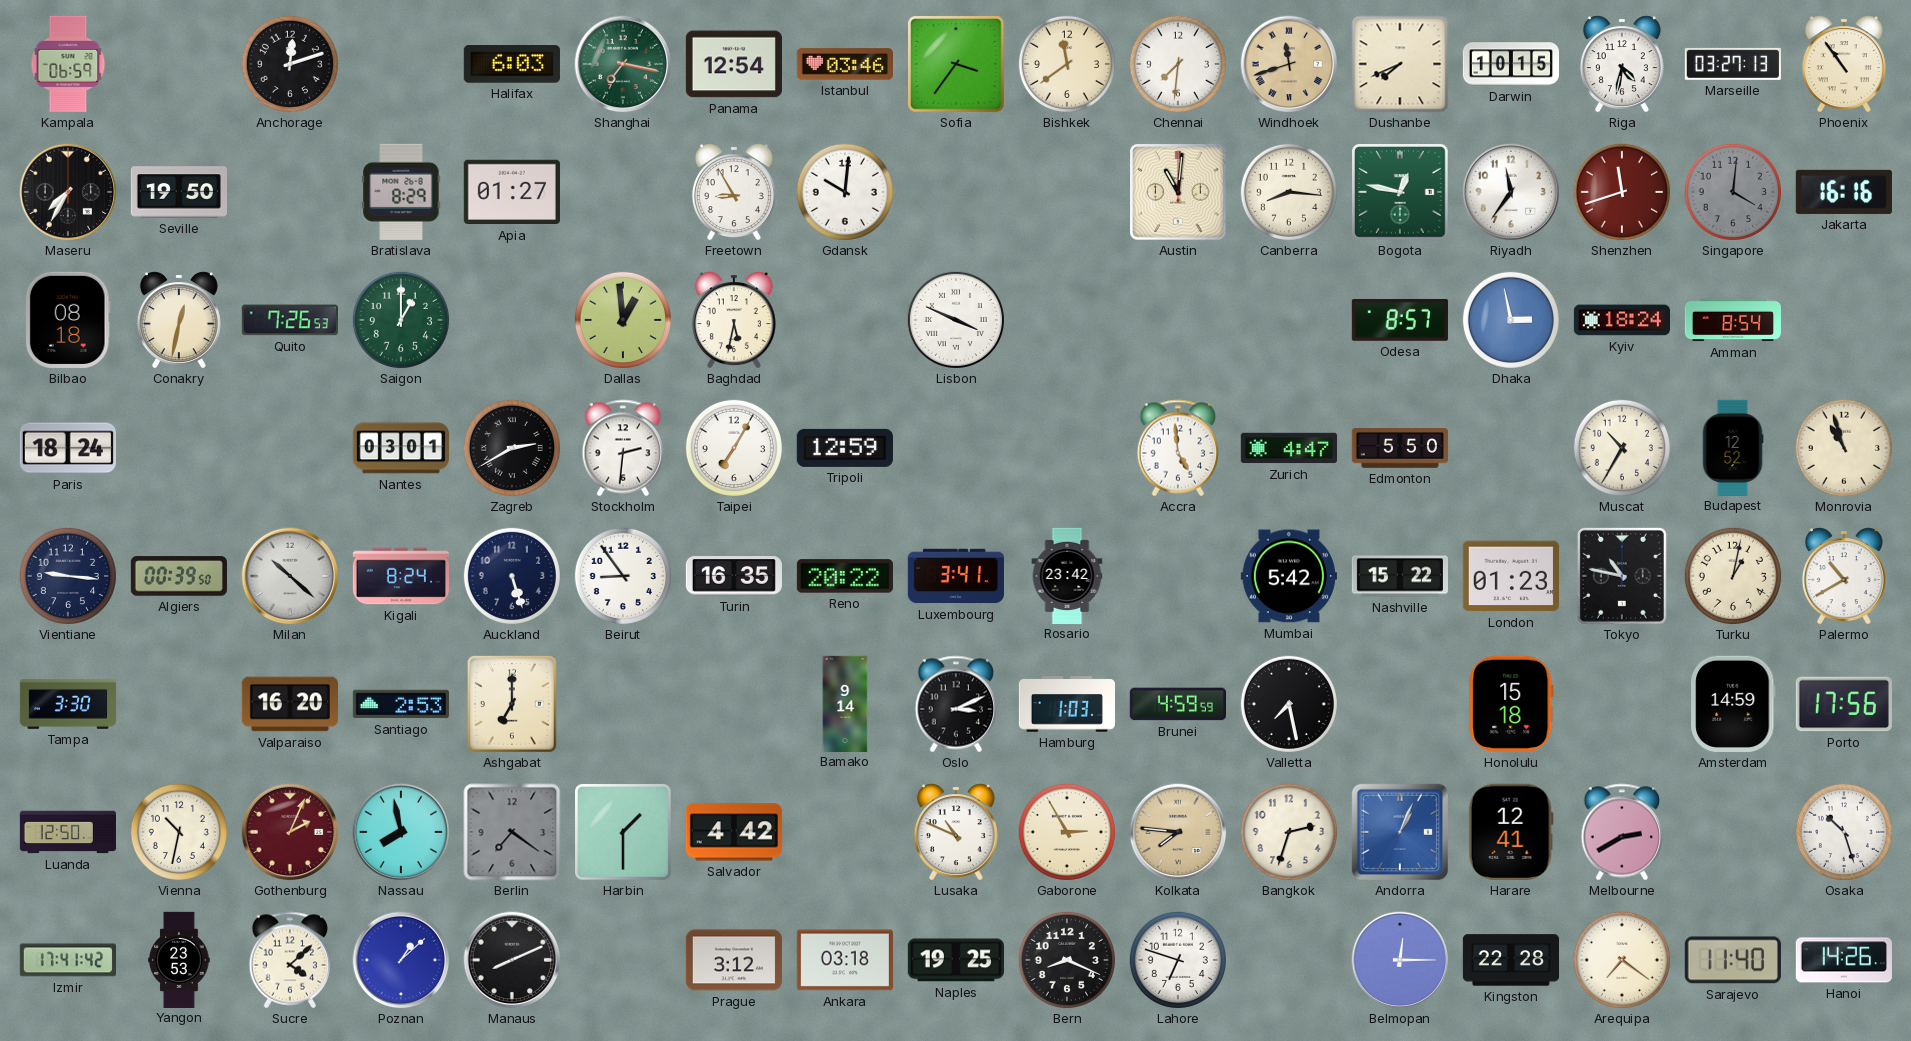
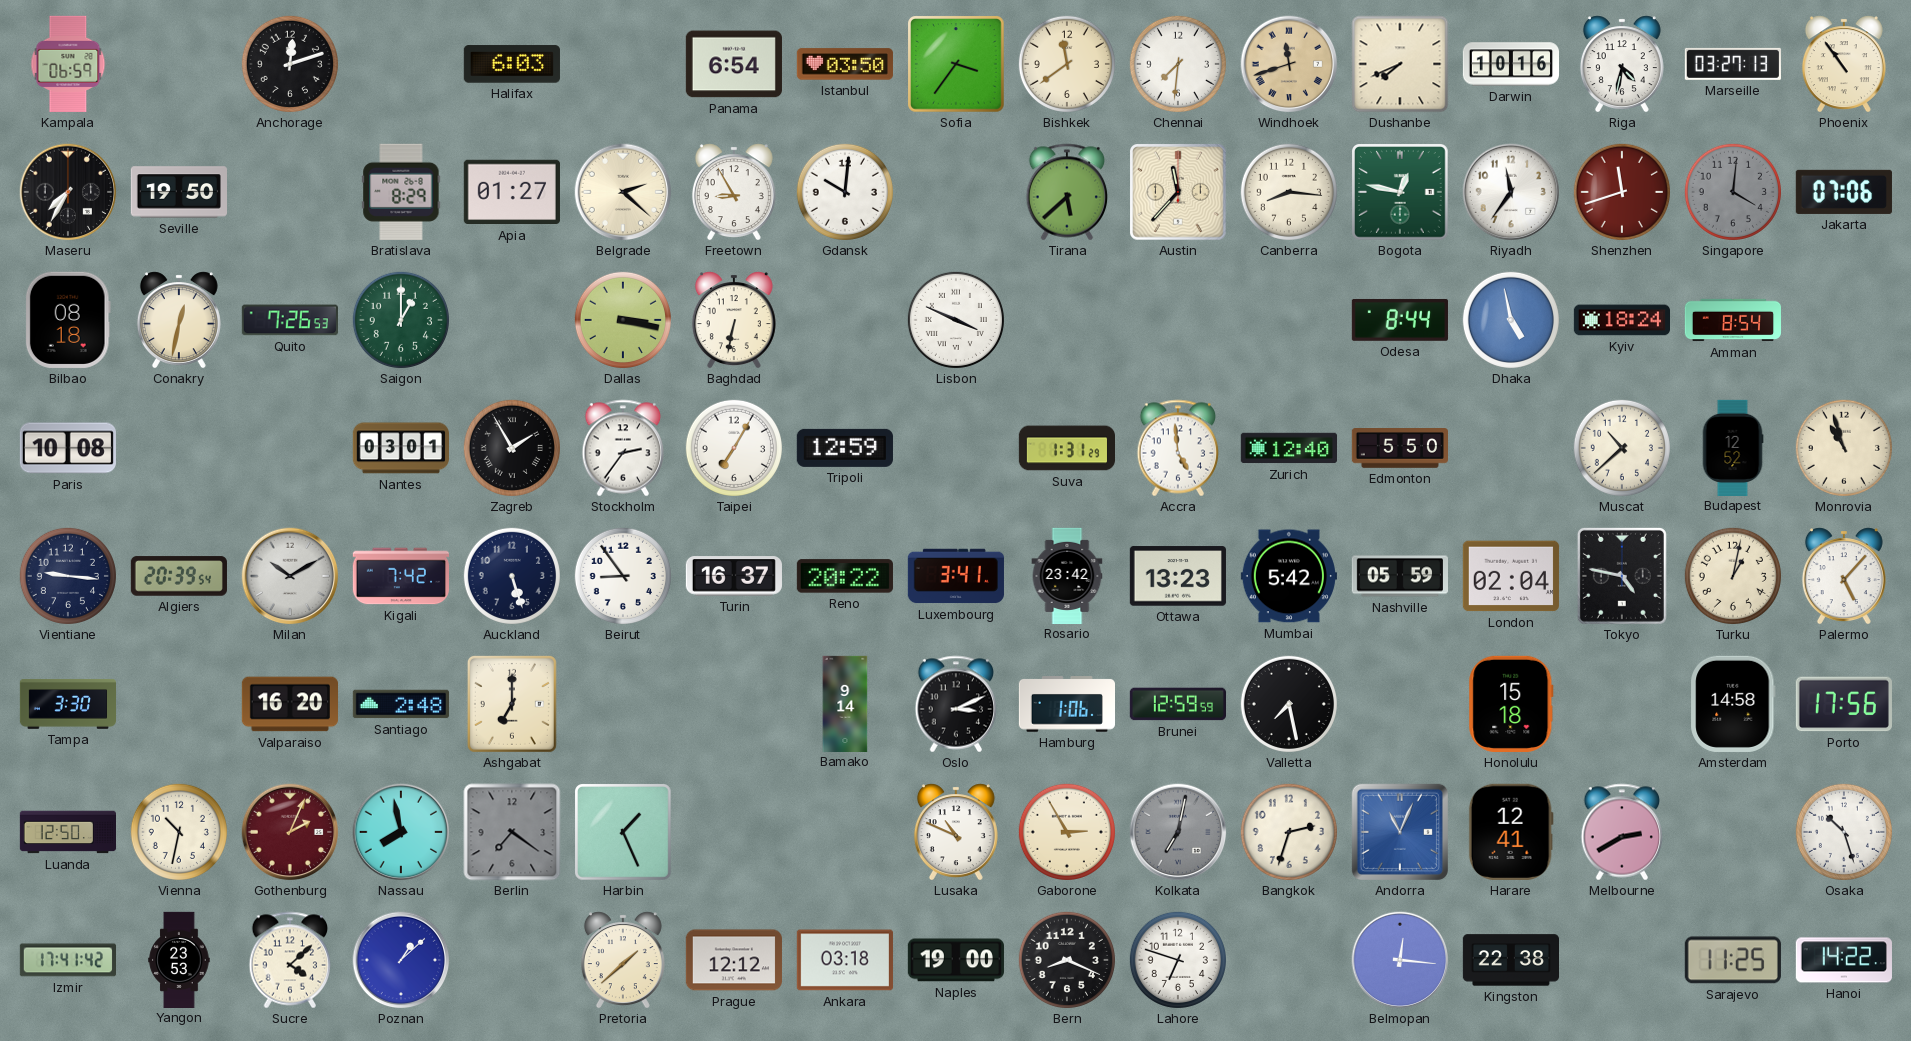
Shanghai: 7:17 -> none (623, 64)
Panama: 12:54 -> 6:54 (734, 64)
Istanbul: 03:46 -> 03:50 (845, 64)
Darwin: 10:15 -> 10:16 (1510, 64)
Belgrade: none -> 2:22 (623, 192)
Tirana: none -> 5:38 (1067, 192)
Austin: 11:01 -> 11:37 (1179, 193)
Jakarta: 16:16 -> 07:06 (1844, 192)
Dallas: 12:59 -> 3:17 (623, 320)
Baghdad: 5:32 -> 6:32 (734, 320)
Odesa: 8:57 -> 8:44 (1400, 320)
Dhaka: 2:58 -> 4:58 (1511, 320)
Paris: 18:24 -> 10:08 (68, 448)
Zagreb: 2:40 -> 1:55 (512, 448)
Stockholm: 2:31 -> 2:36 (623, 448)
Suva: none -> 1:31 (1066, 448)
Zurich: 4:47 -> 12:40 (1288, 448)
Muscat: 10:35 -> 10:38 (1622, 448)
Algiers: 00:39 -> 20:39 (179, 576)
Milan: 10:22 -> 10:10 (290, 576)
Kigali: 8:24 -> 7:42 (400, 576)
Turin: 16:35 -> 16:37 (734, 576)
Ottawa: none -> 13:23 (1178, 576)
Nashville: 15:22 -> 05:59 (1399, 576)
London: 01:23 -> 02:04 (1511, 576)
Tokyo: 10:47 -> 4:47 (1622, 576)
Palermo: 10:40 -> 5:07 (1844, 576)
Santiago: 2:53 -> 2:48 (401, 704)
Hamburg: 1:03 -> 1:06 (1066, 704)
Brunei: 4:59 -> 12:59 (1177, 704)
Amsterdam: 14:59 -> 14:58 (1733, 704)
Harbin: 1:30 -> 1:26 (624, 833)
Salvador: 4:42 -> none (734, 832)
Kolkata: 7:46 -> 7:02 (1178, 832)
Kolkata dial: champagne -> grey (1178, 832)
Andorra: 1:04 -> 11:04 (1400, 832)
Manaus: 8:11 -> none (512, 960)
Pretoria: none -> 1:38 (623, 960)
Prague: 3:12 -> 12:12 (734, 960)
Naples: 19:25 -> 19:00 (956, 960)
Belmopan: 12:15 -> 12:16 (1400, 960)
Kingston: 22:28 -> 22:38 (1510, 960)
Arequipa: 7:21 -> none (1622, 960)
Sarajevo: 11:40 -> 11:25 (1733, 960)
Hanoi: 14:26 -> 14:22 (1844, 960)
